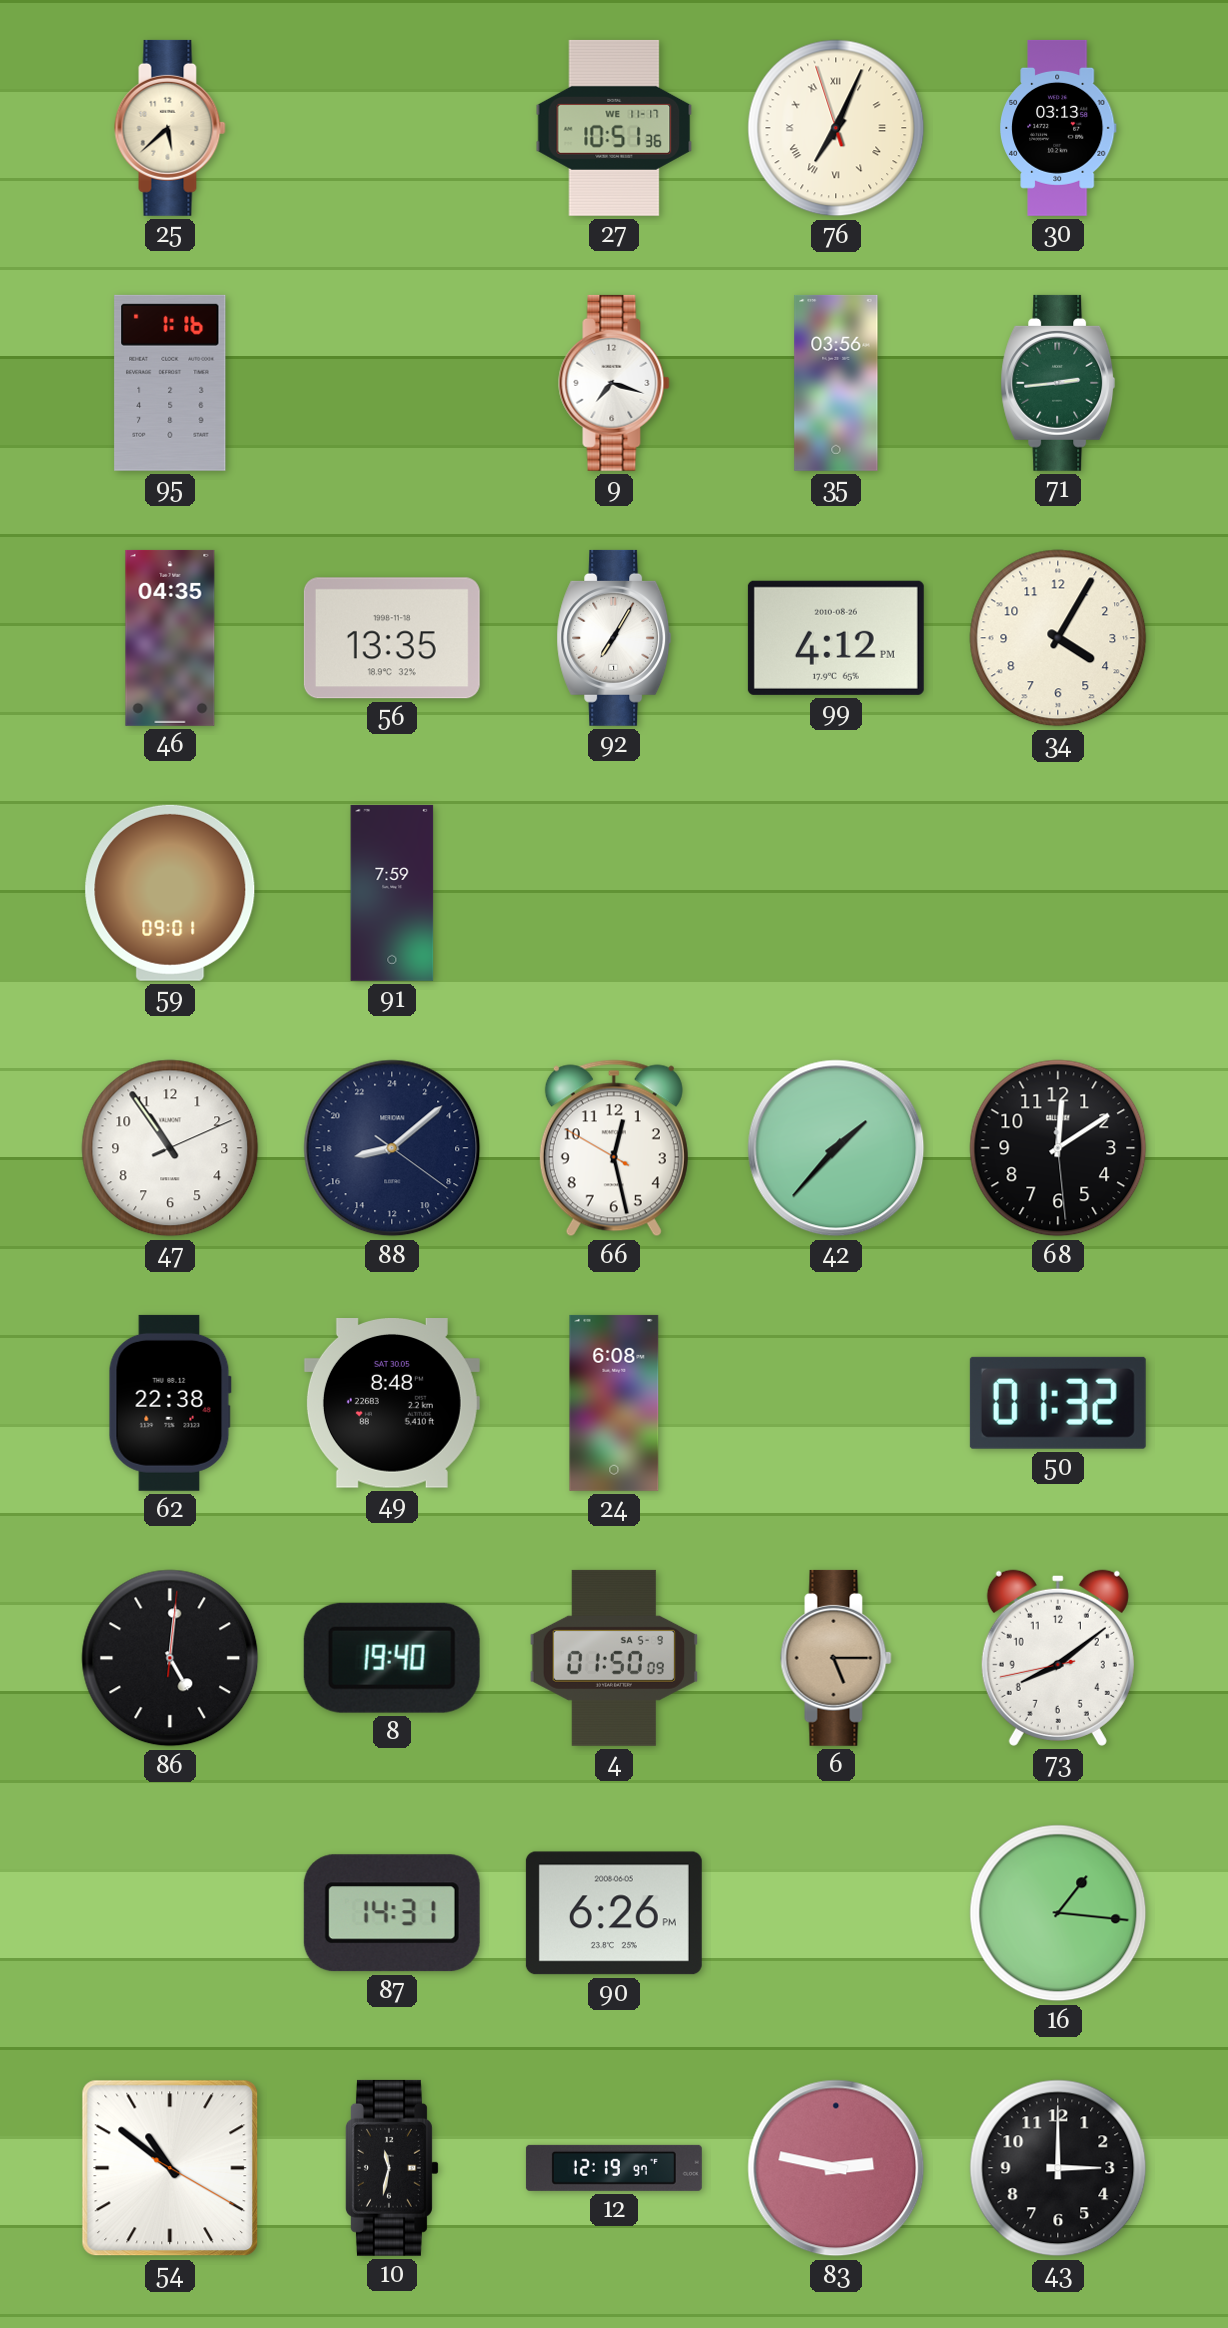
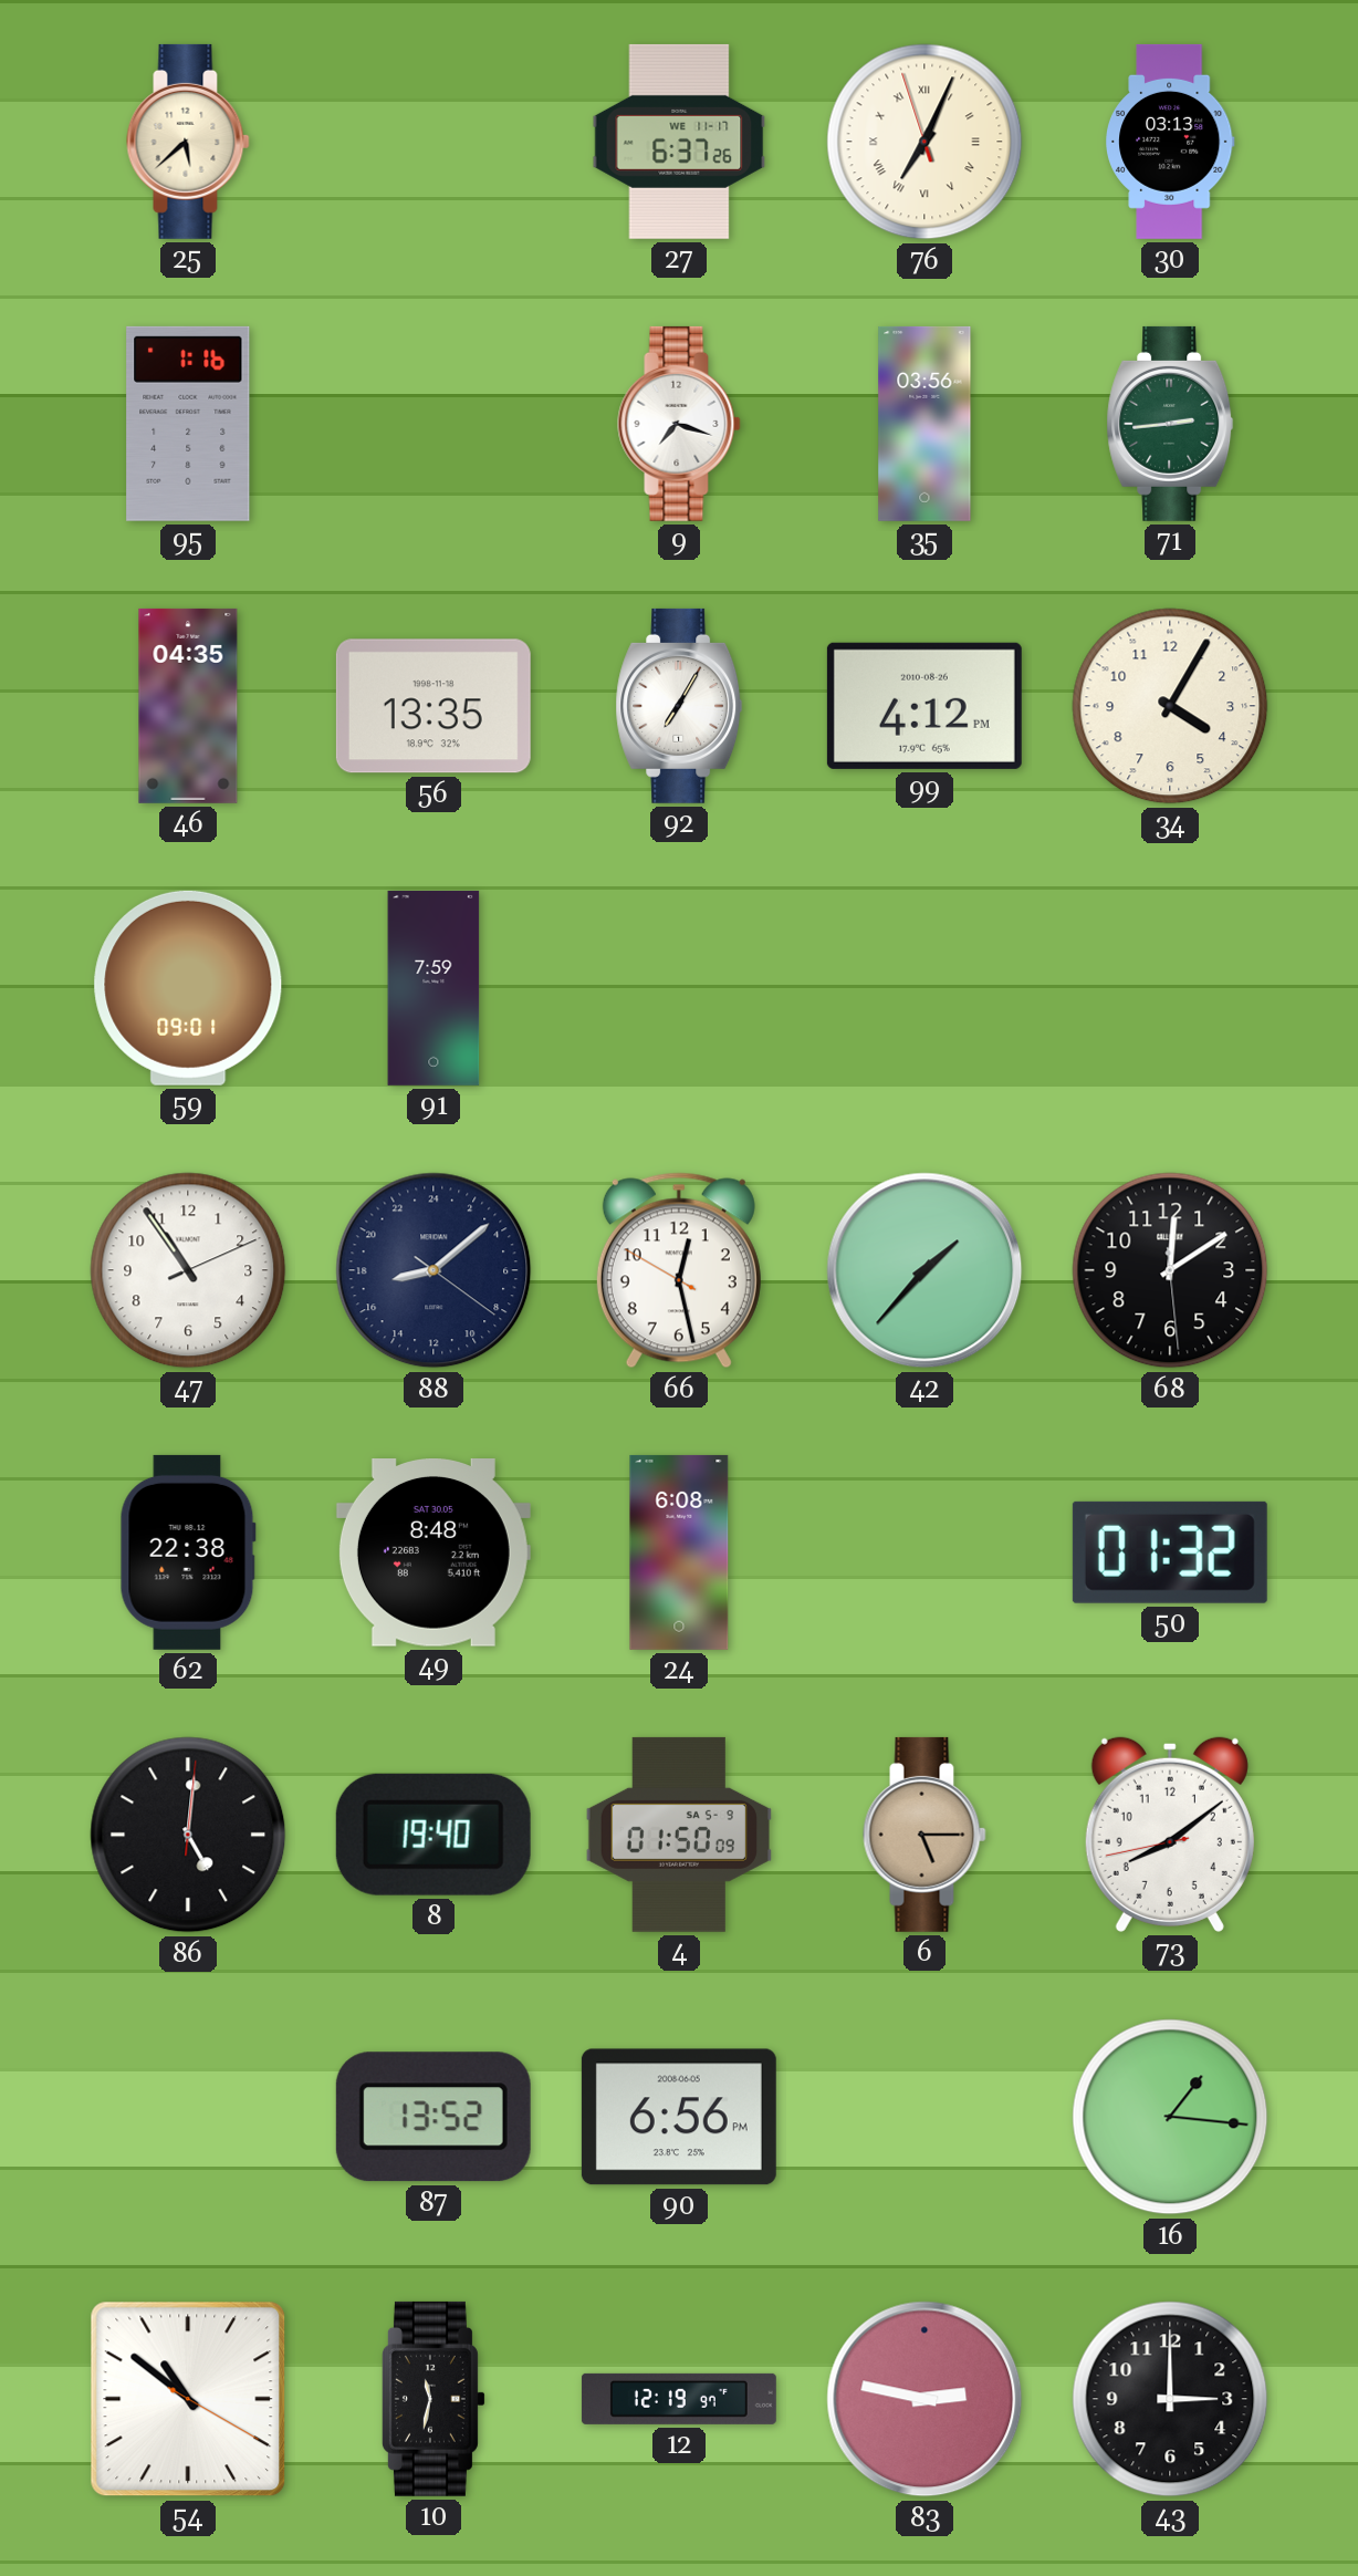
27: 10:51 -> 6:37 (679, 142)
87: 14:31 -> 13:52 (433, 2117)
90: 6:26 -> 6:56 (679, 2117)
